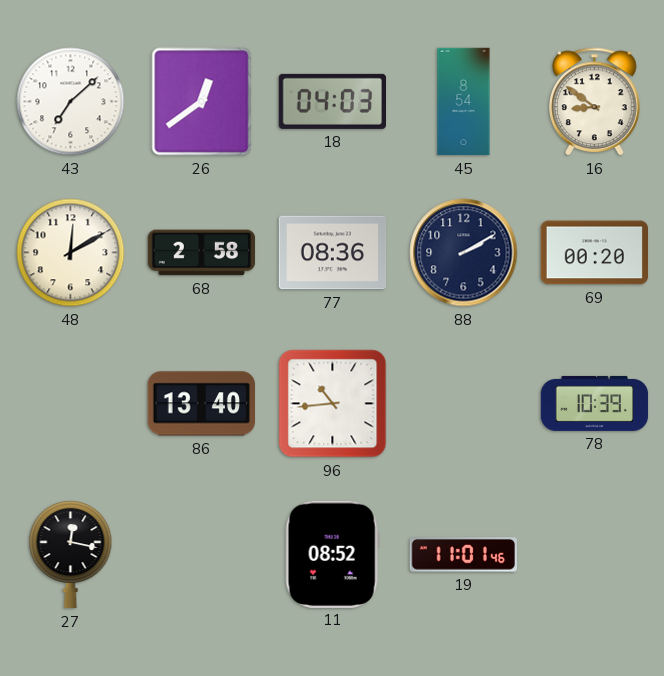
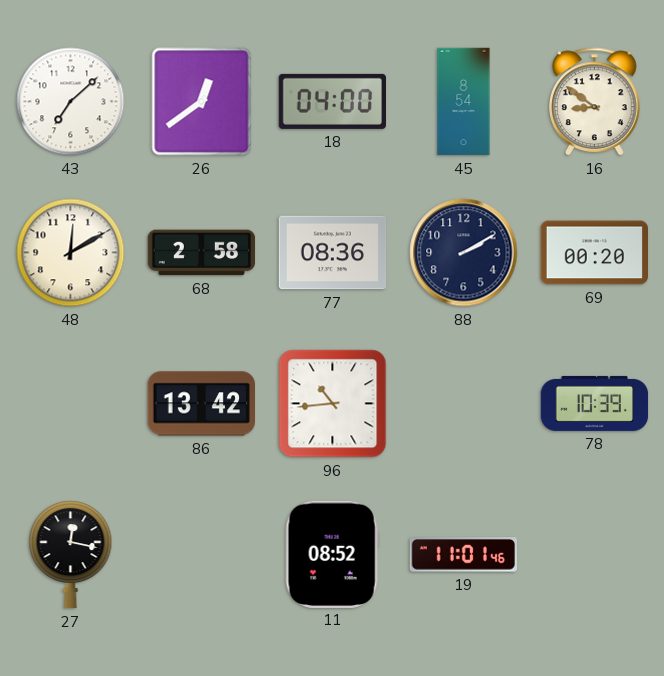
18: 04:03 -> 04:00 (332, 101)
86: 13:40 -> 13:42 (201, 404)
